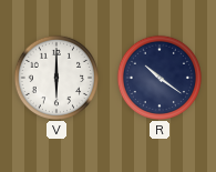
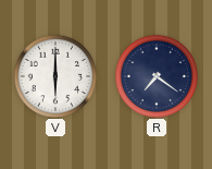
R: 10:21 -> 7:21 (155, 75)
